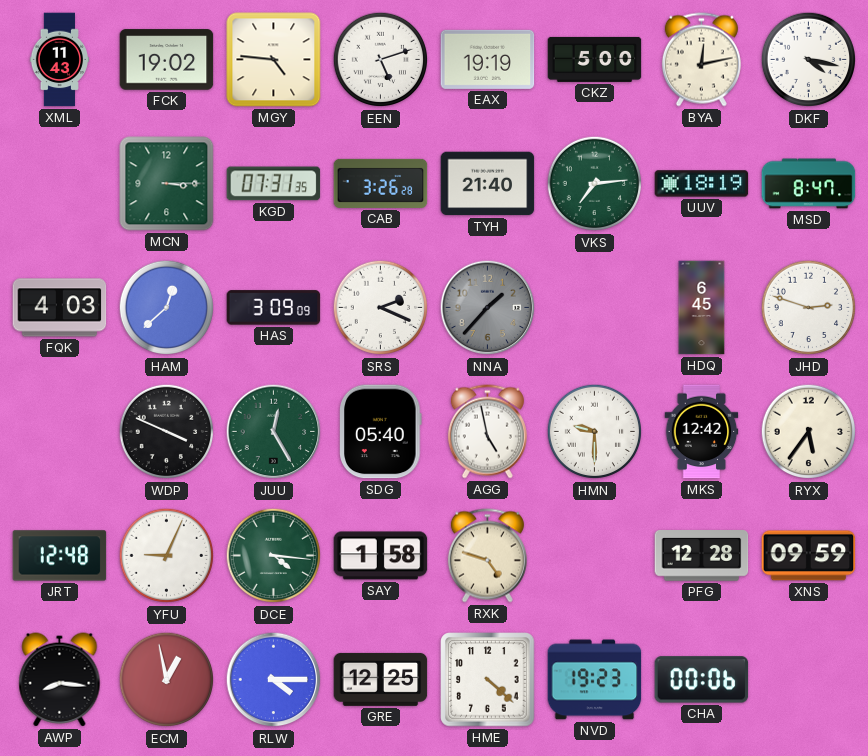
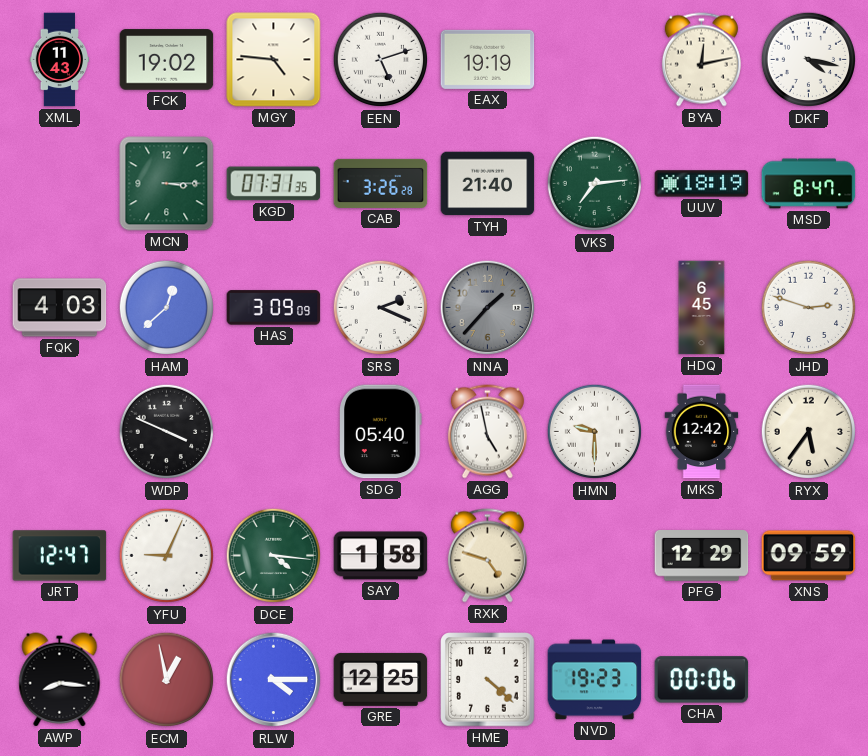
CKZ: 5:00 -> none (595, 59)
JUU: 12:25 -> none (274, 432)
JRT: 12:48 -> 12:47 (60, 556)
PFG: 12:28 -> 12:29 (702, 556)
